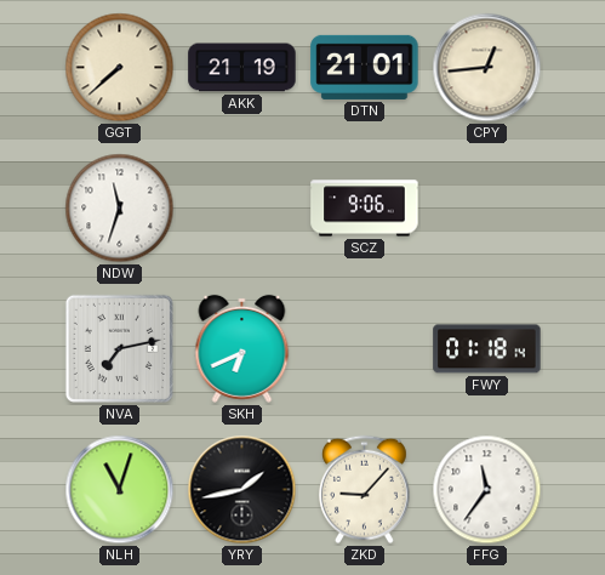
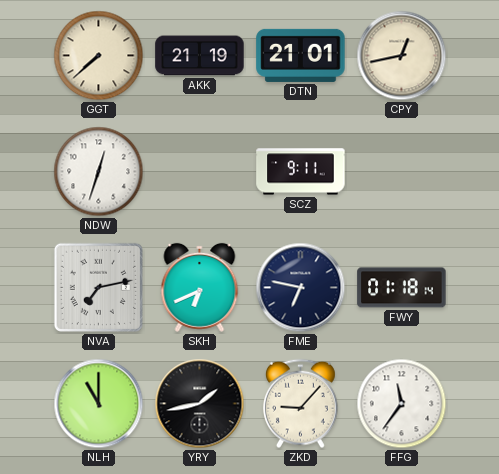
CPY: 12:44 -> 12:43 (402, 56)
NDW: 11:33 -> 12:33 (99, 172)
SCZ: 9:06 -> 9:11 (301, 172)
FME: none -> 6:47 (301, 288)
NLH: 11:03 -> 11:00 (99, 404)
